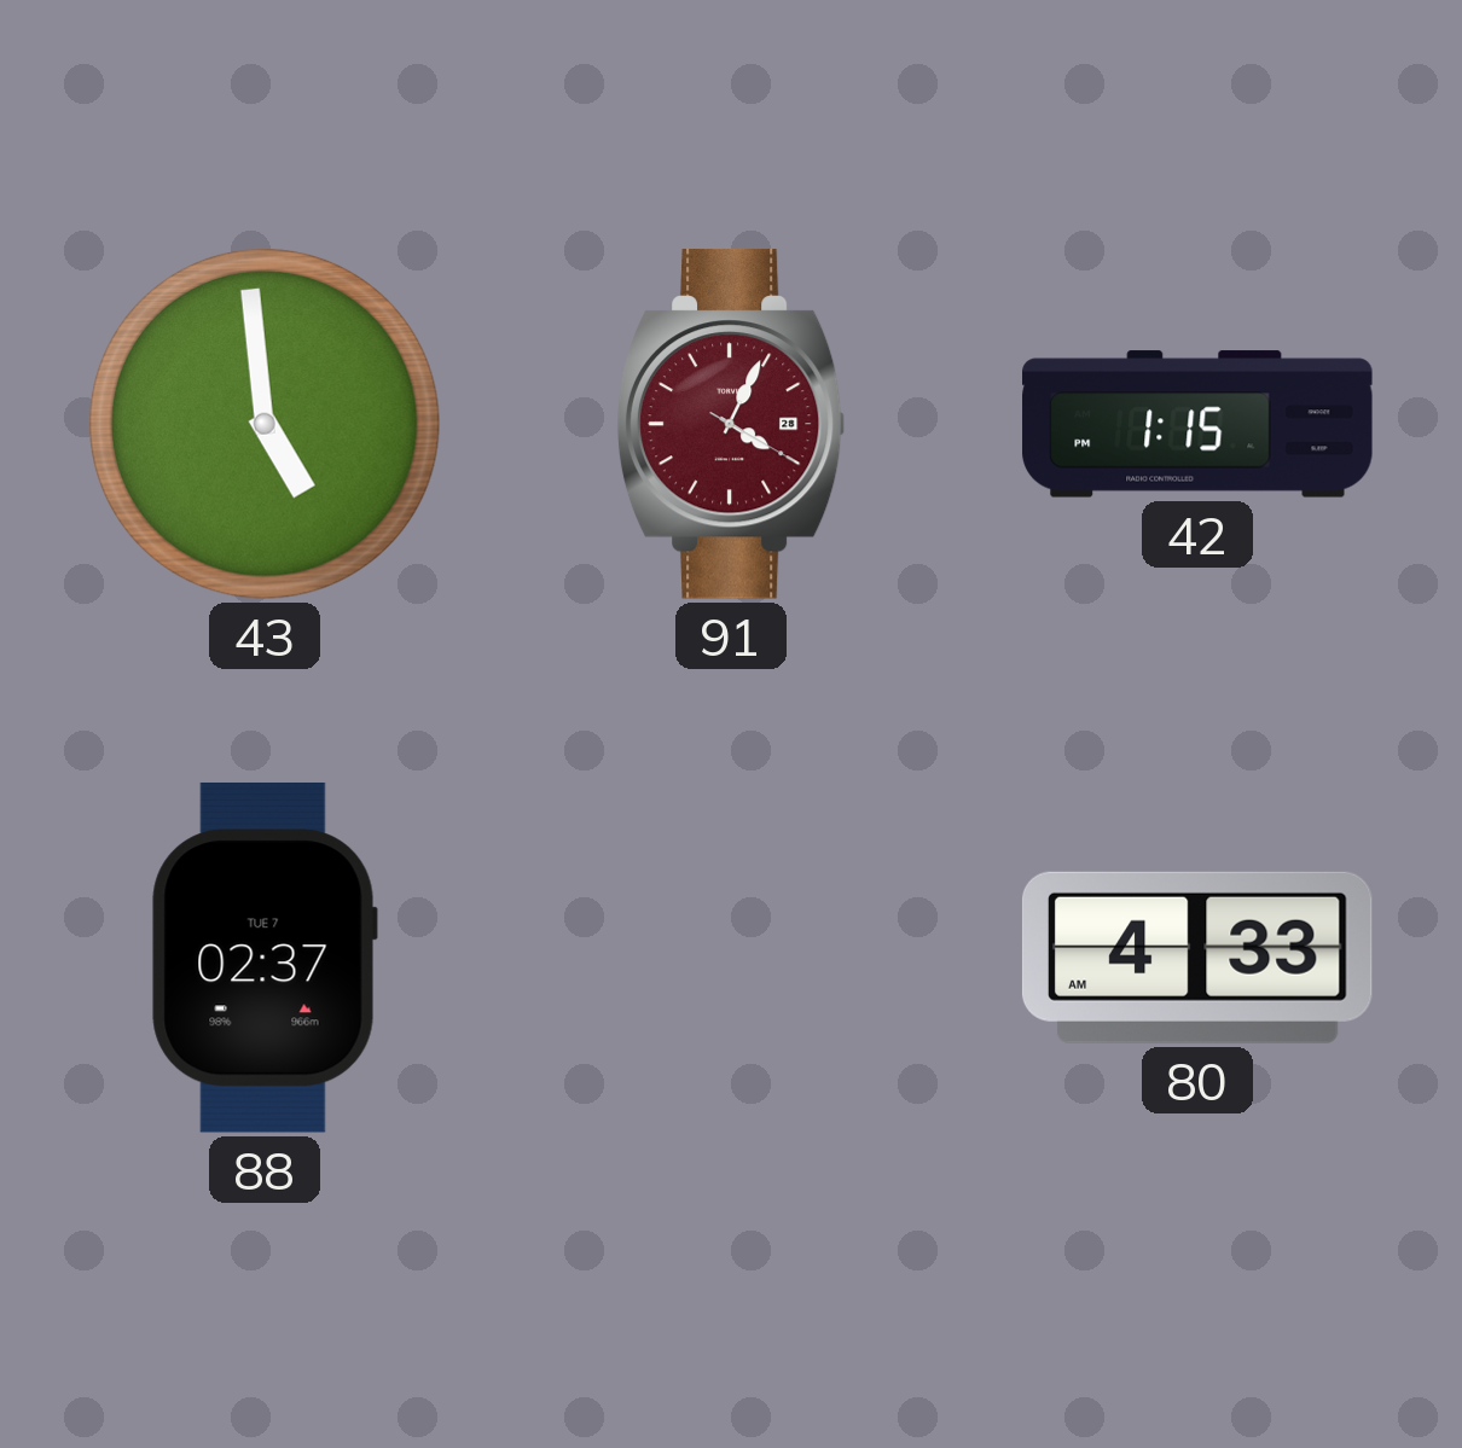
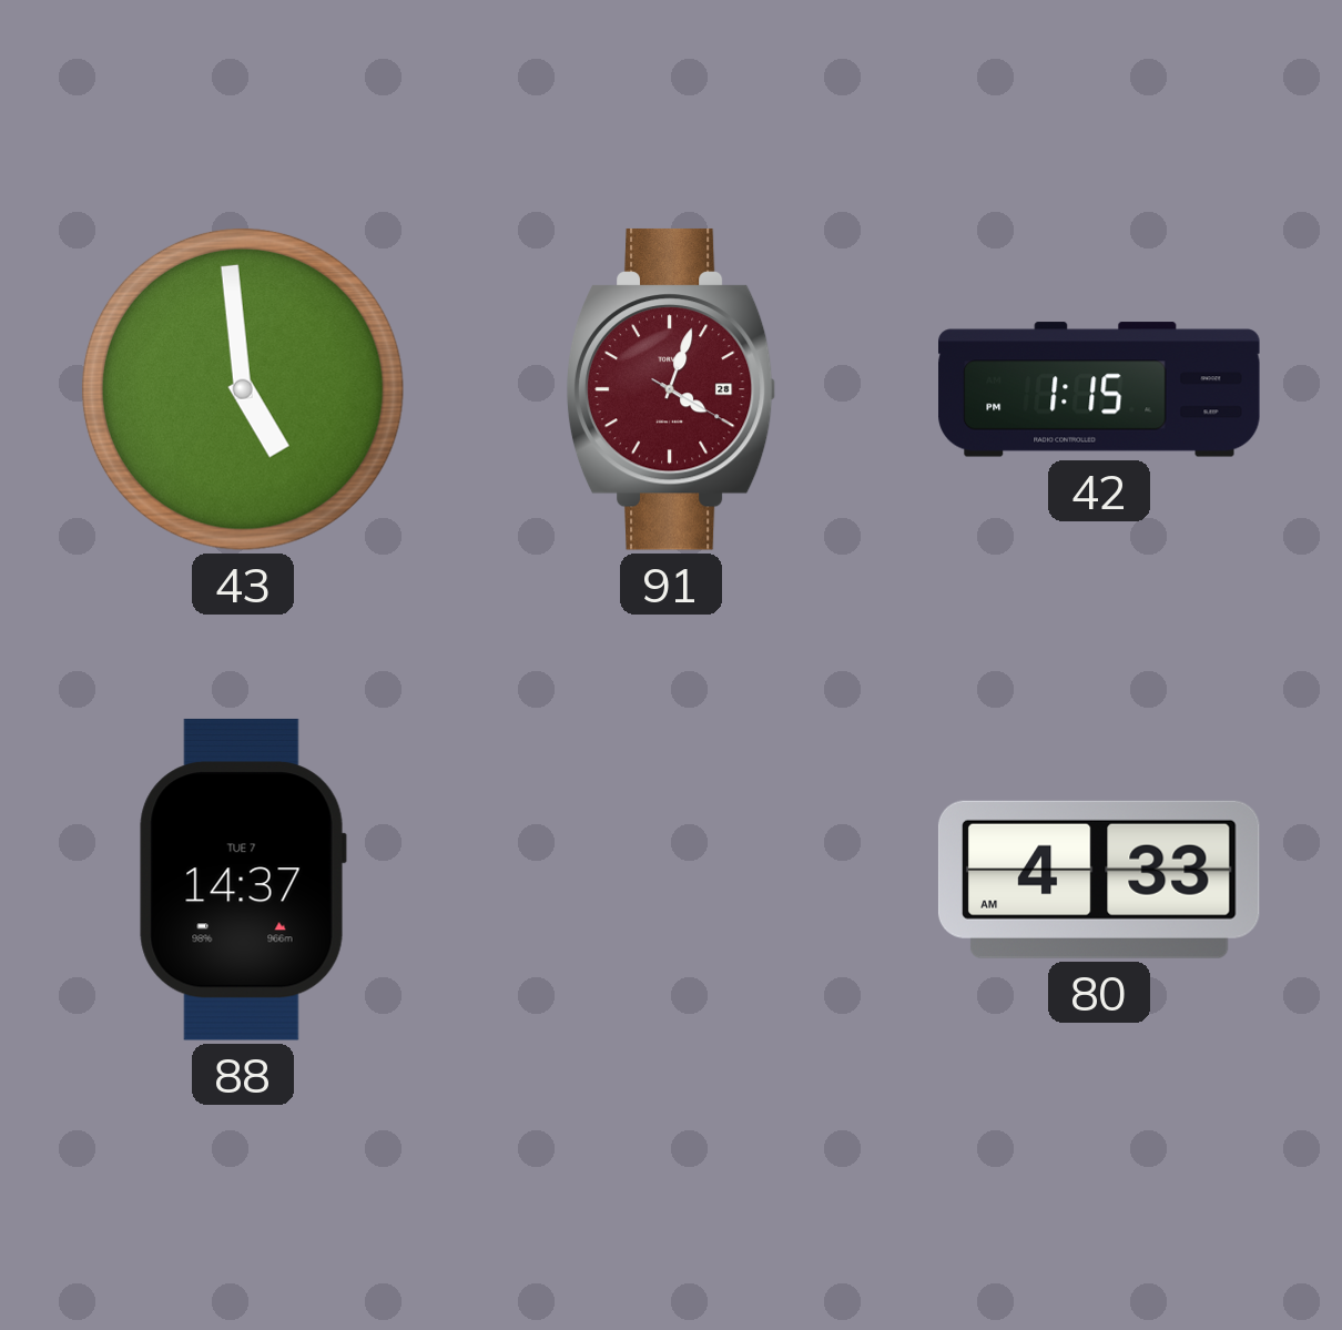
91: 4:04 -> 4:03 (671, 389)
88: 02:37 -> 14:37 (243, 880)
